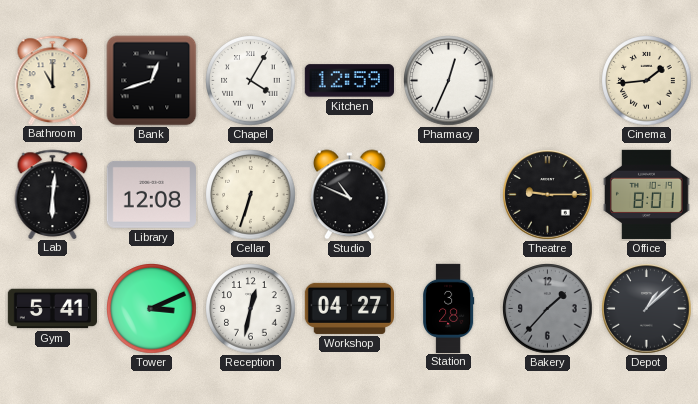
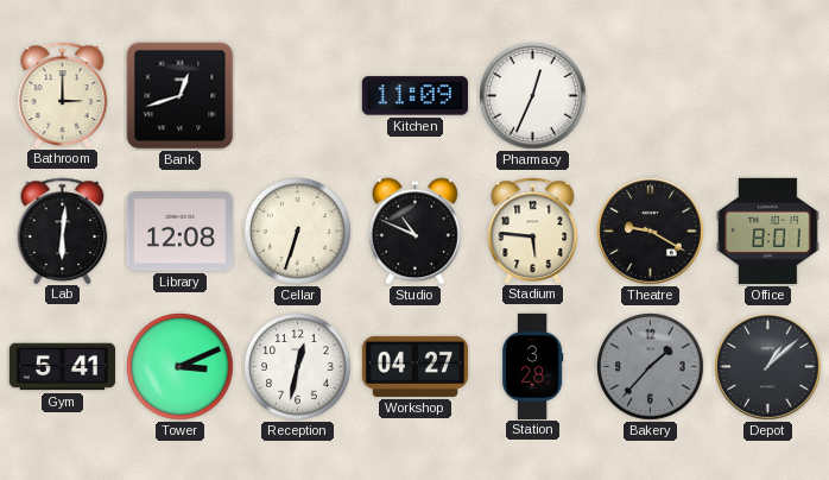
Bathroom: 11:00 -> 3:00 (63, 95)
Chapel: 4:05 -> none (251, 81)
Kitchen: 12:59 -> 11:09 (414, 96)
Cinema: 1:44 -> none (647, 81)
Stadium: none -> 5:46 (533, 230)
Theatre: 9:15 -> 9:20 (651, 232)
